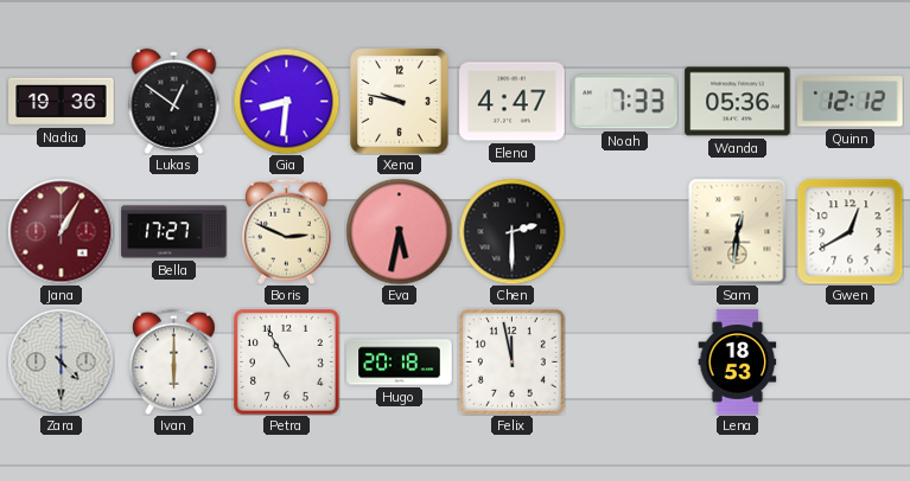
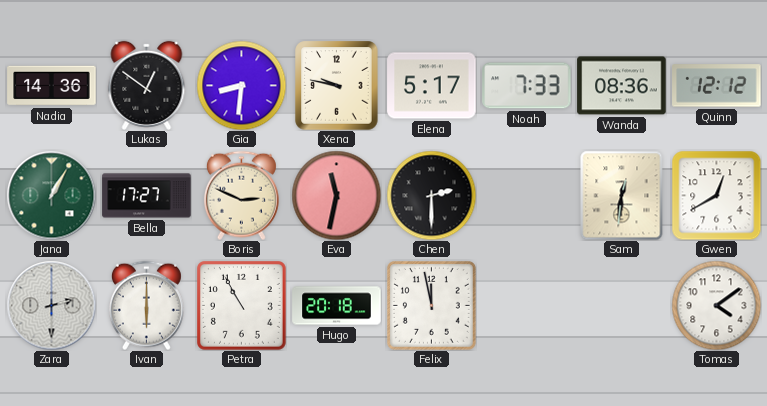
Nadia: 19:36 -> 14:36 (52, 86)
Elena: 4:47 -> 5:17 (432, 86)
Wanda: 05:36 -> 08:36 (622, 86)
Jana dial: burgundy -> green (51, 195)
Eva: 5:32 -> 11:32 (336, 195)
Zara: 4:30 -> 2:30 (51, 305)
Lena: 18:53 -> none (738, 363)
Tomas: none -> 4:09 (716, 305)
